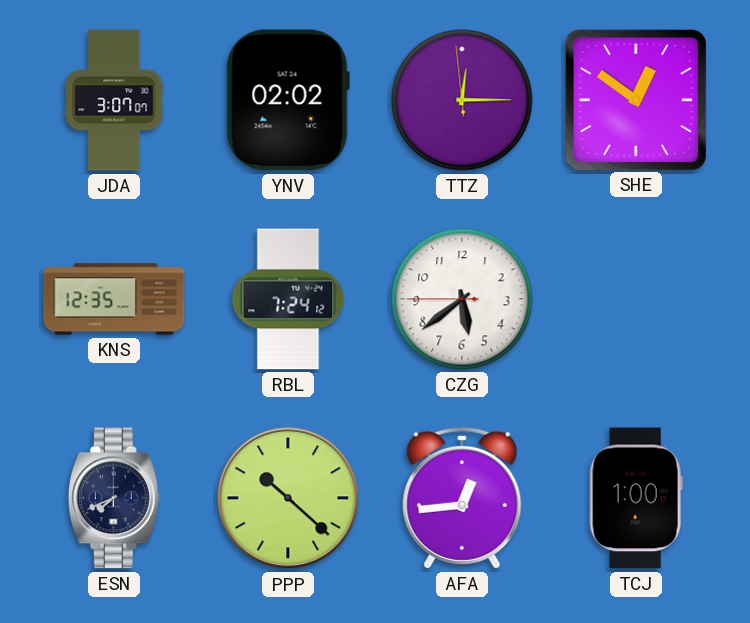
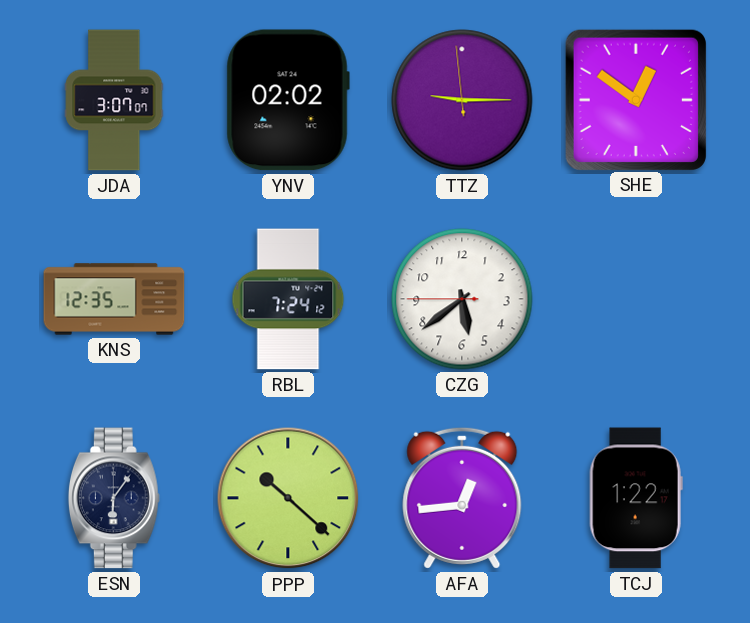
TTZ: 12:14 -> 9:14 (462, 100)
ESN: 7:41 -> 6:06 (114, 498)
TCJ: 1:00 -> 1:22 (636, 498)
